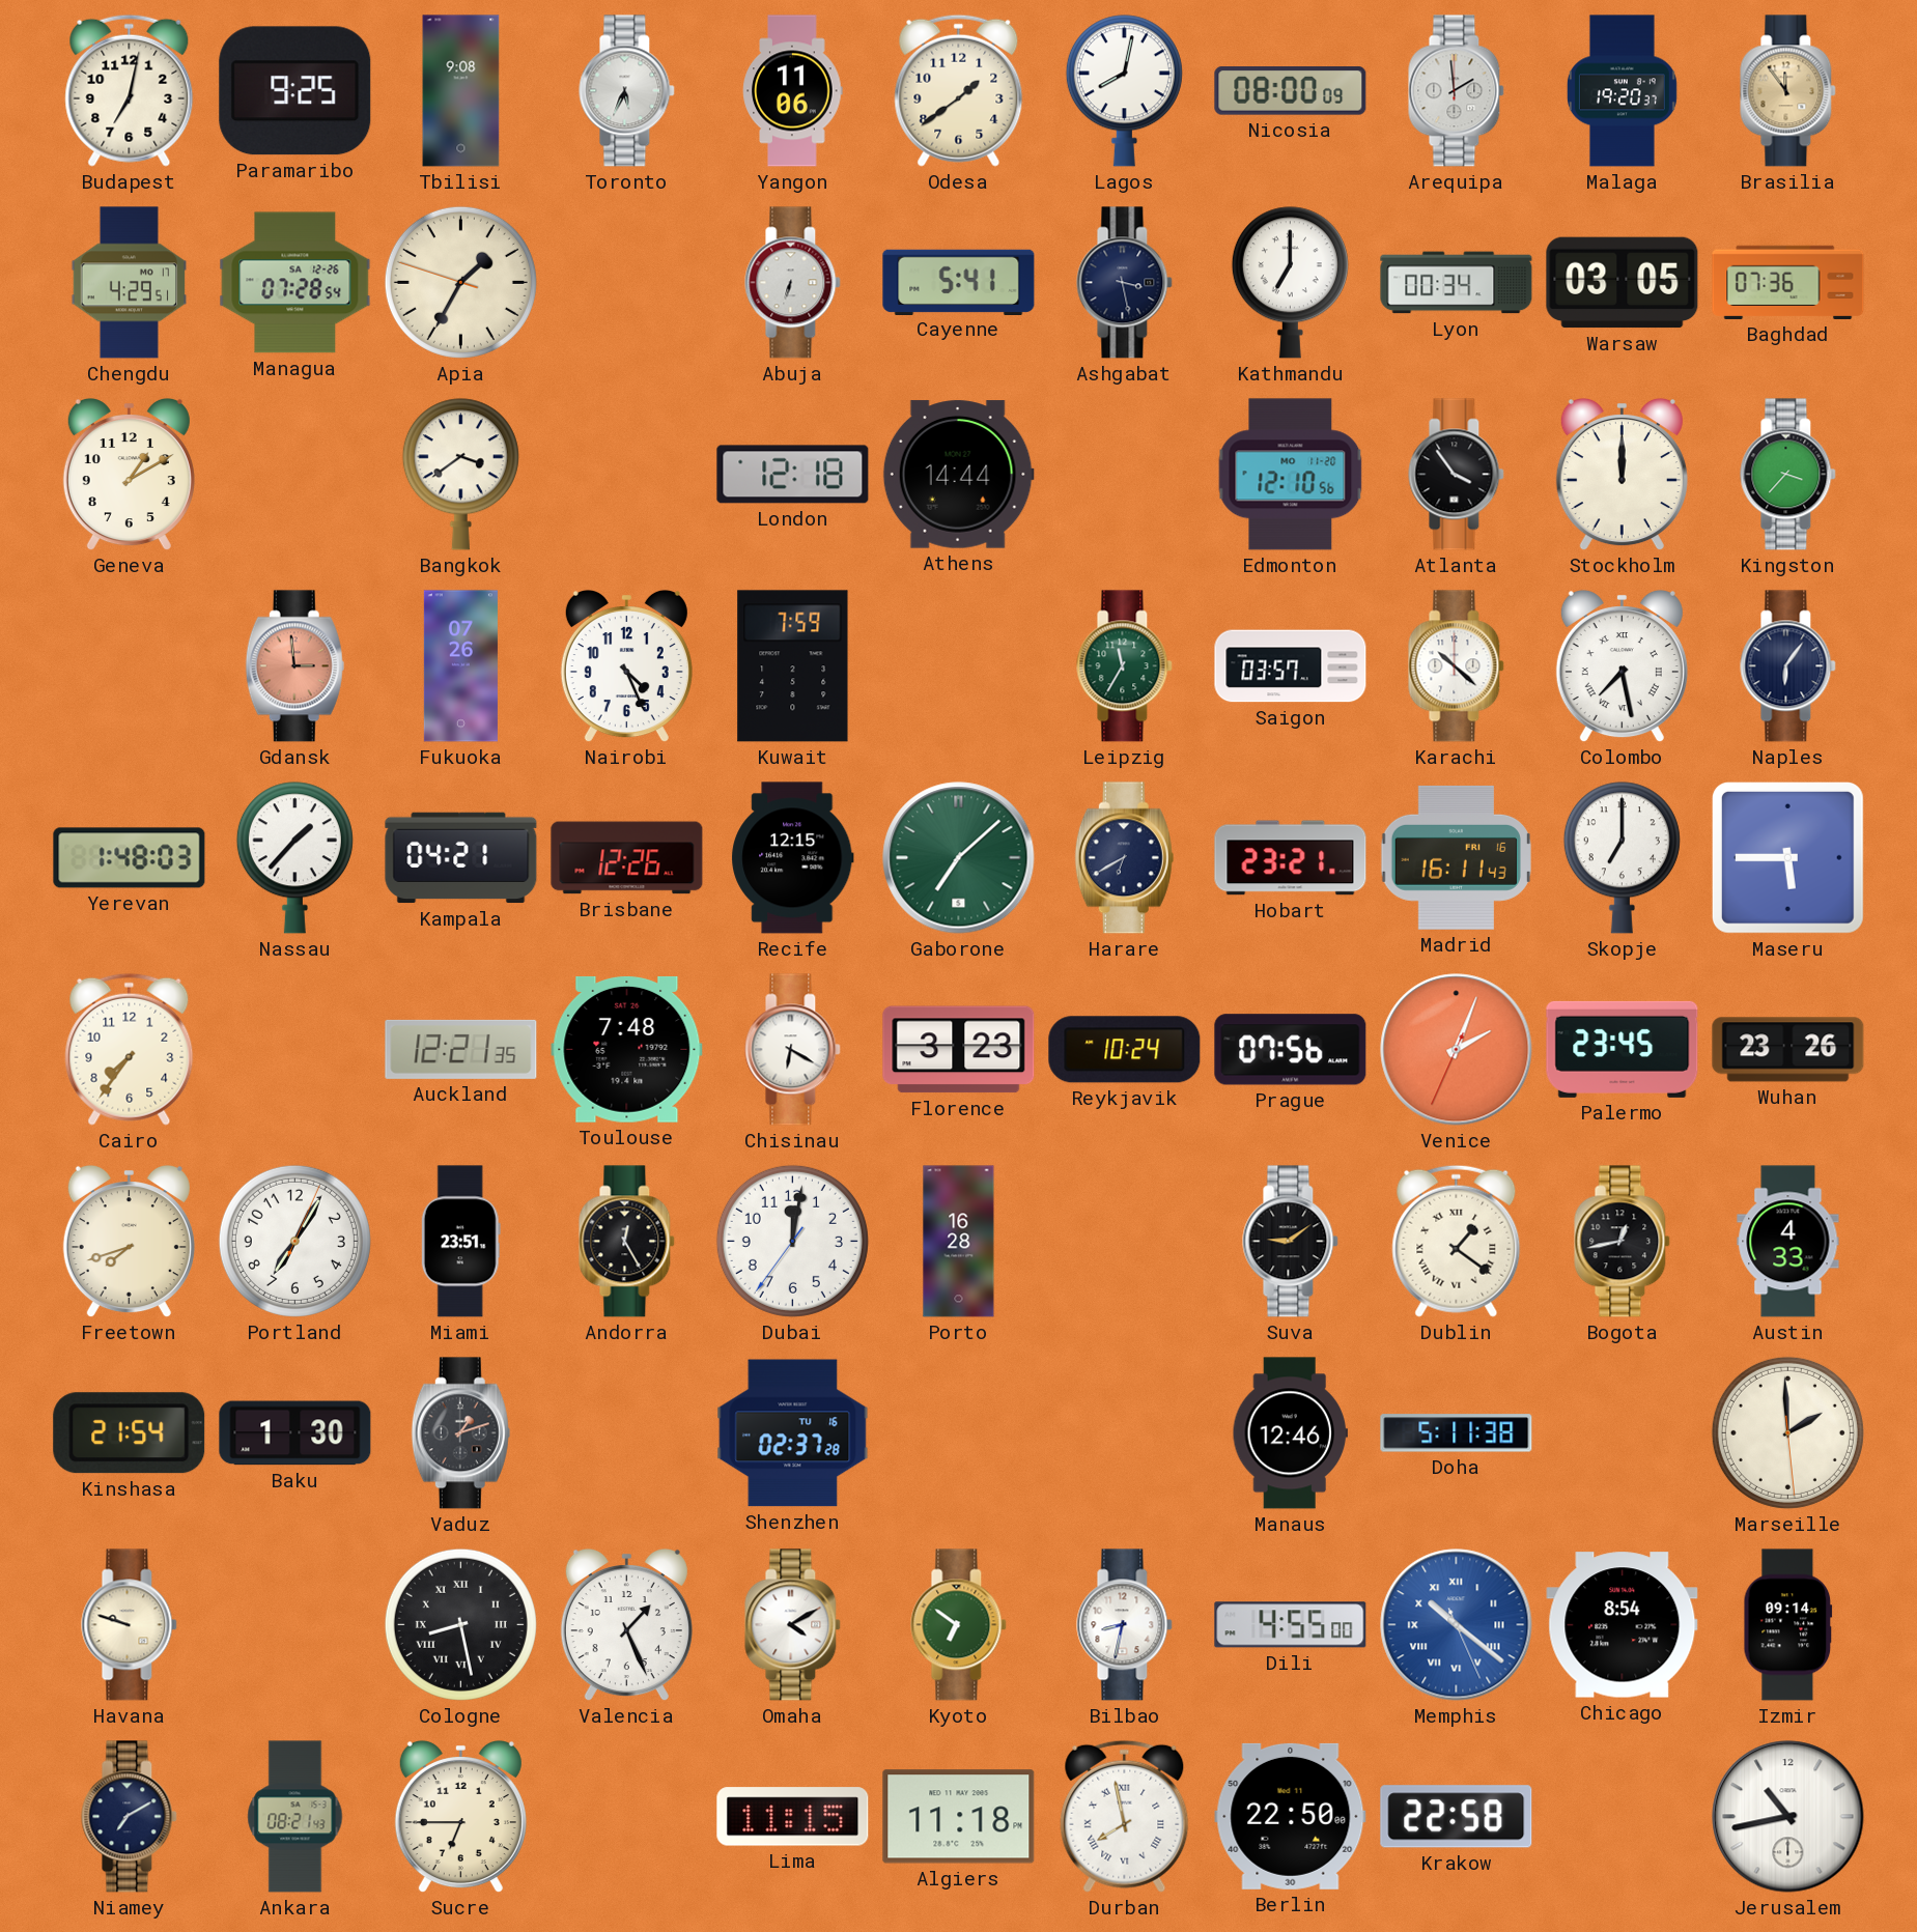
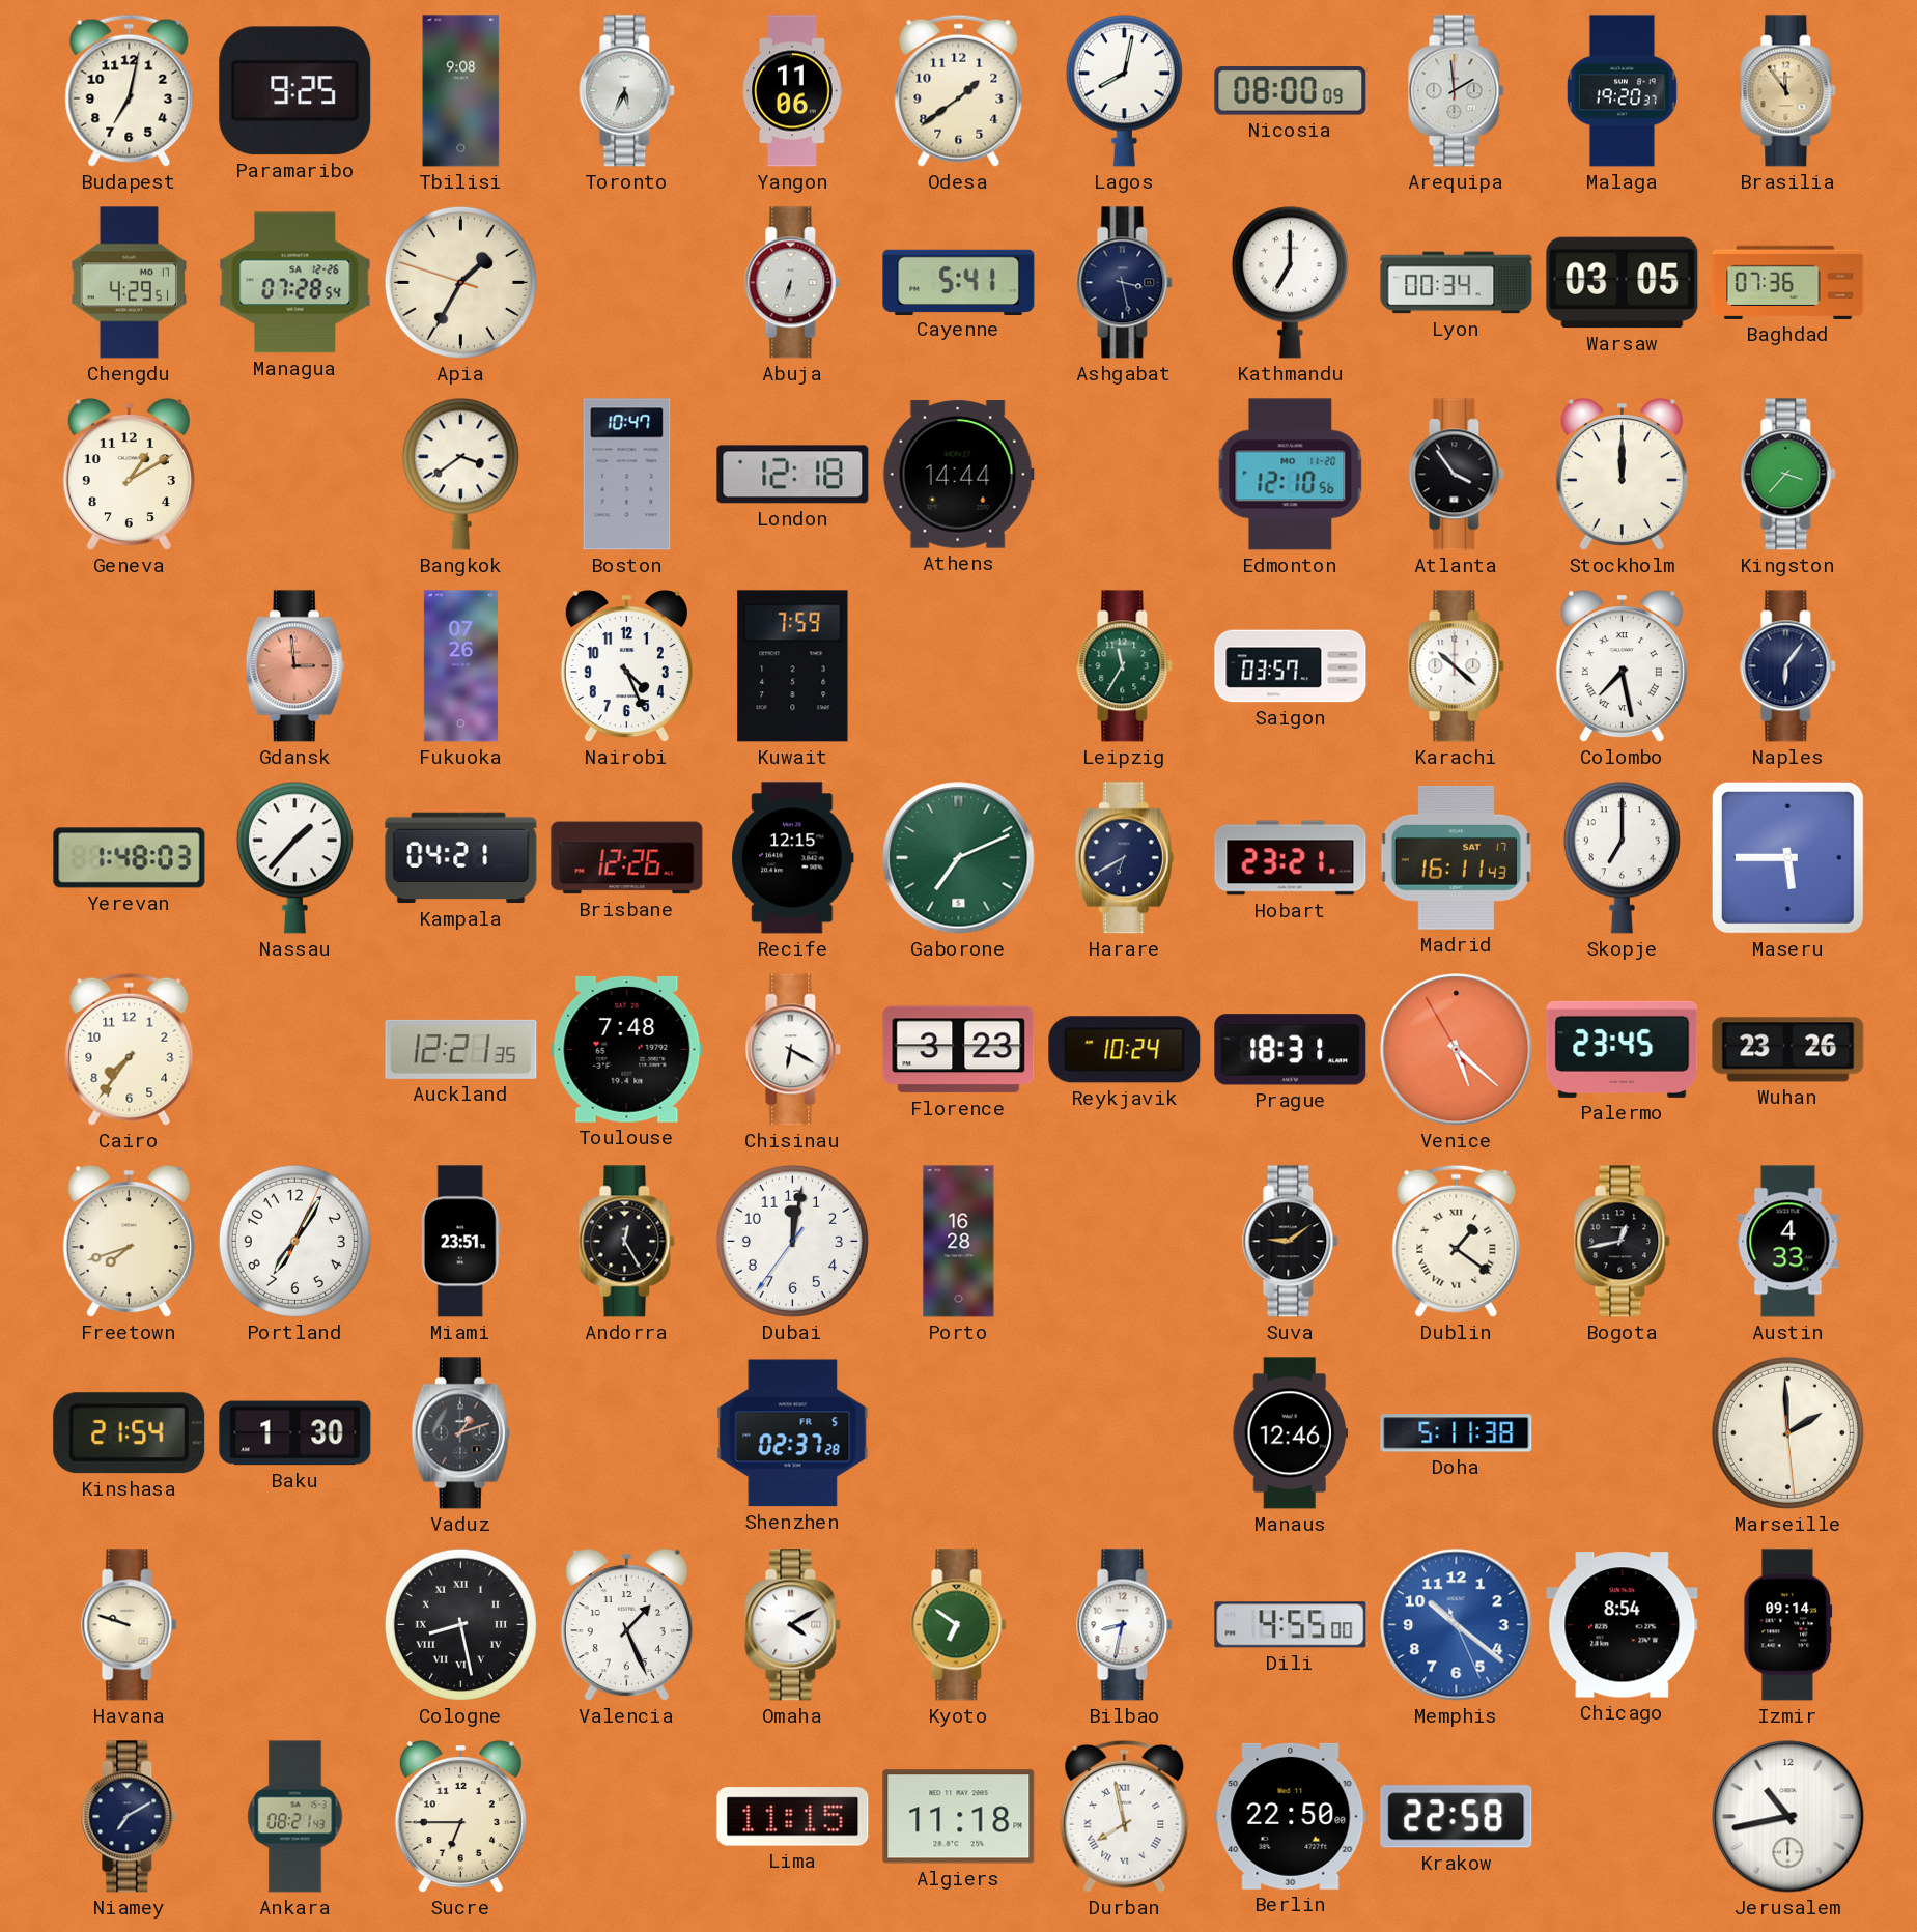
Boston: none -> 10:47 (627, 475)
Gaborone: 7:08 -> 7:11 (959, 858)
Madrid date: FRI 16 -> SAT 17 (1456, 857)
Prague: 07:56 -> 18:31 (1291, 1050)
Venice: 2:03 -> 5:21 (1457, 1050)
Shenzhen date: TU 16 -> FR 5 (793, 1433)
Memphis numerals: Roman -> Arabic (1457, 1625)
